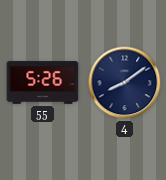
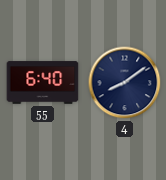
55: 5:26 -> 6:40 (43, 83)
